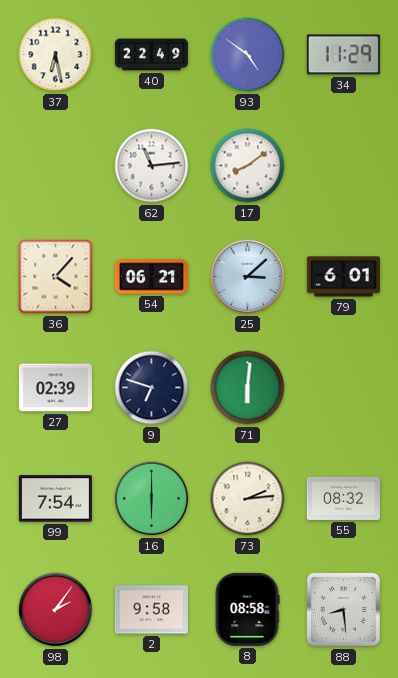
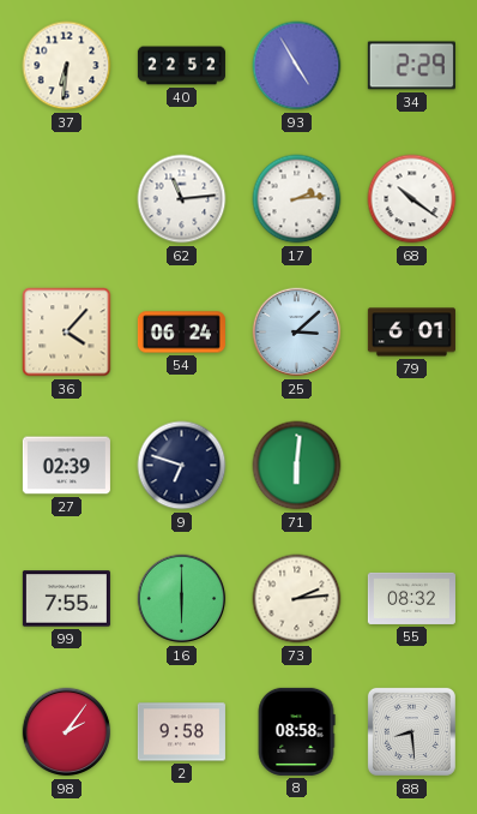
37: 6:28 -> 6:31 (67, 66)
40: 22:49 -> 22:52 (181, 66)
93: 4:51 -> 4:55 (297, 66)
34: 11:29 -> 2:29 (411, 66)
17: 8:09 -> 2:14 (297, 199)
68: none -> 10:21 (412, 199)
54: 06:21 -> 06:24 (181, 333)
99: 7:54 -> 7:55 (66, 599)
